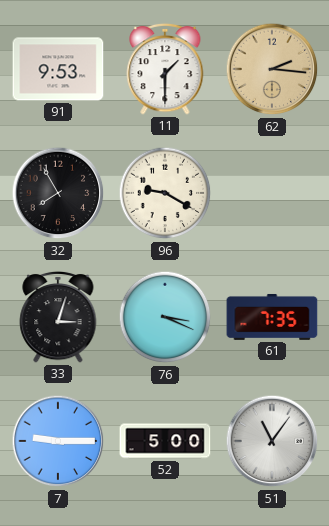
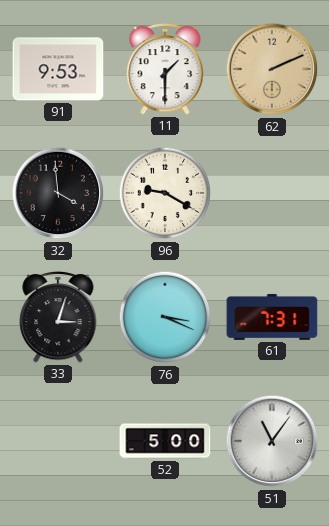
62: 2:16 -> 2:11 (272, 69)
32: 7:55 -> 3:59 (58, 193)
61: 7:35 -> 7:31 (272, 317)
7: 9:15 -> none (58, 441)
